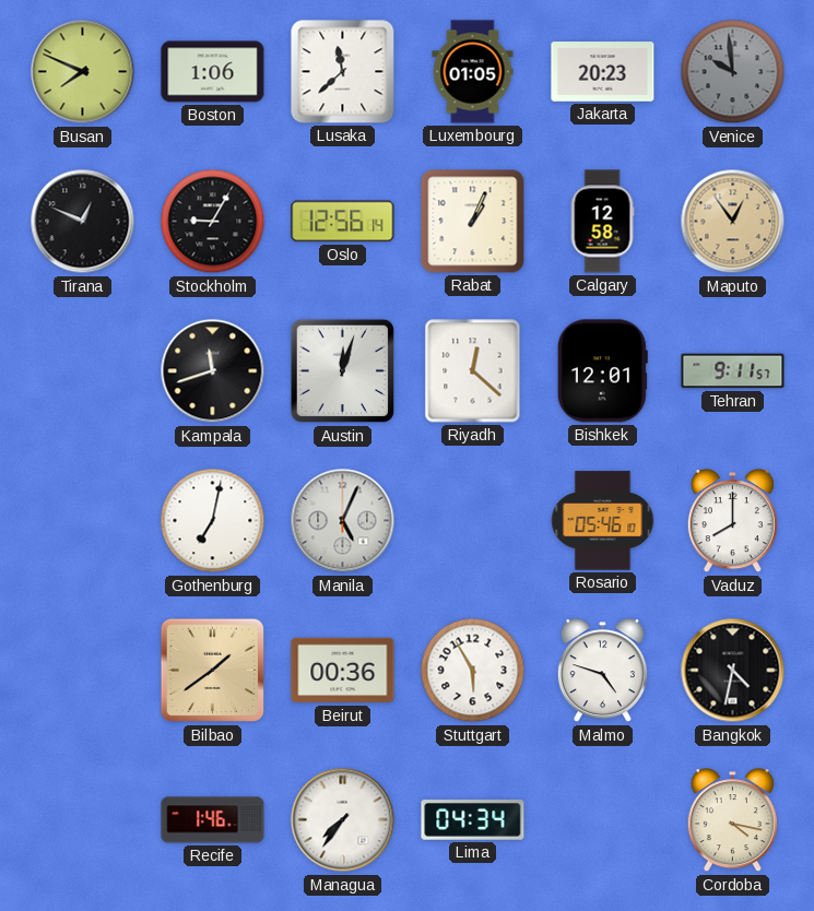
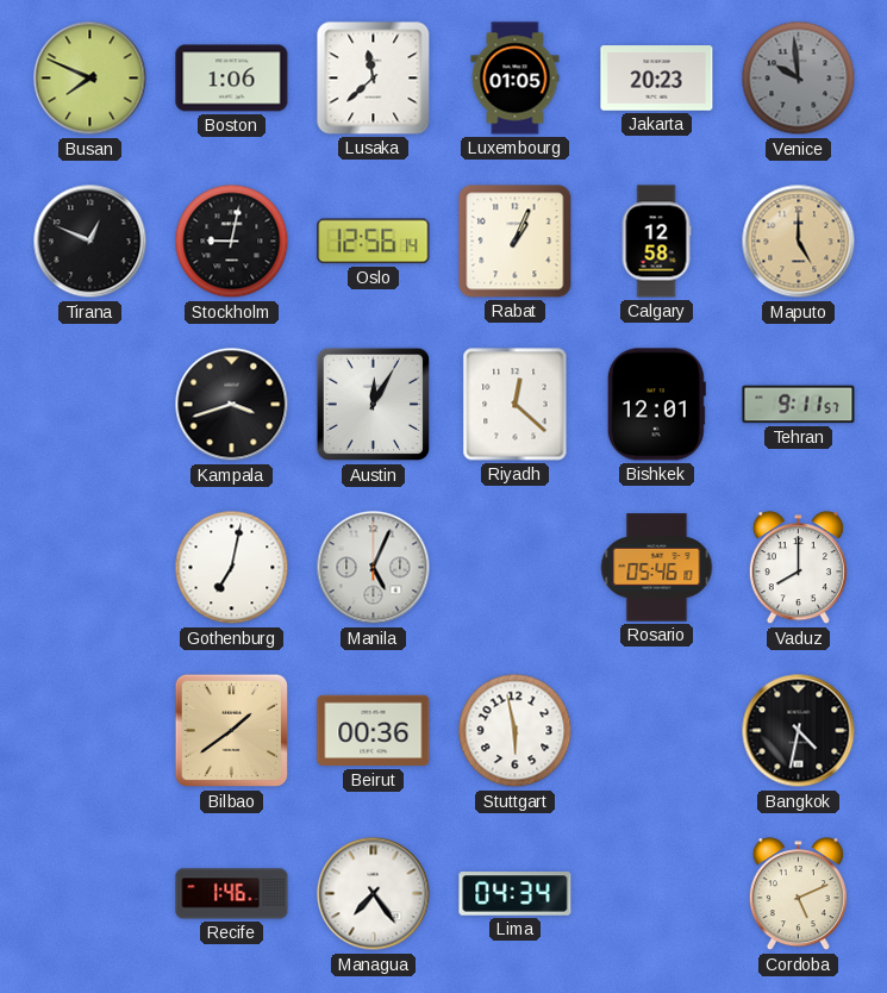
Stockholm: 9:05 -> 9:02 (232, 242)
Maputo: 12:54 -> 5:00 (799, 242)
Kampala: 11:42 -> 3:42 (232, 405)
Austin: 12:03 -> 12:05 (374, 405)
Stuttgart: 5:55 -> 5:58 (516, 731)
Malmo: 4:48 -> none (602, 671)
Managua: 7:36 -> 7:24 (374, 894)
Cordoba: 4:17 -> 5:11 (798, 894)
